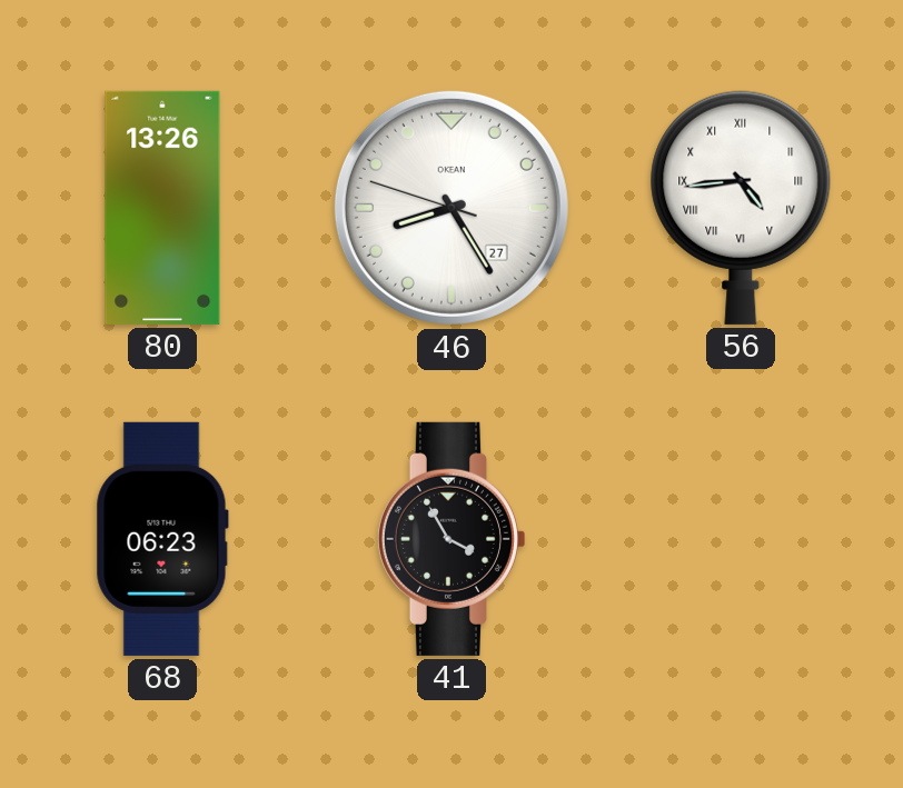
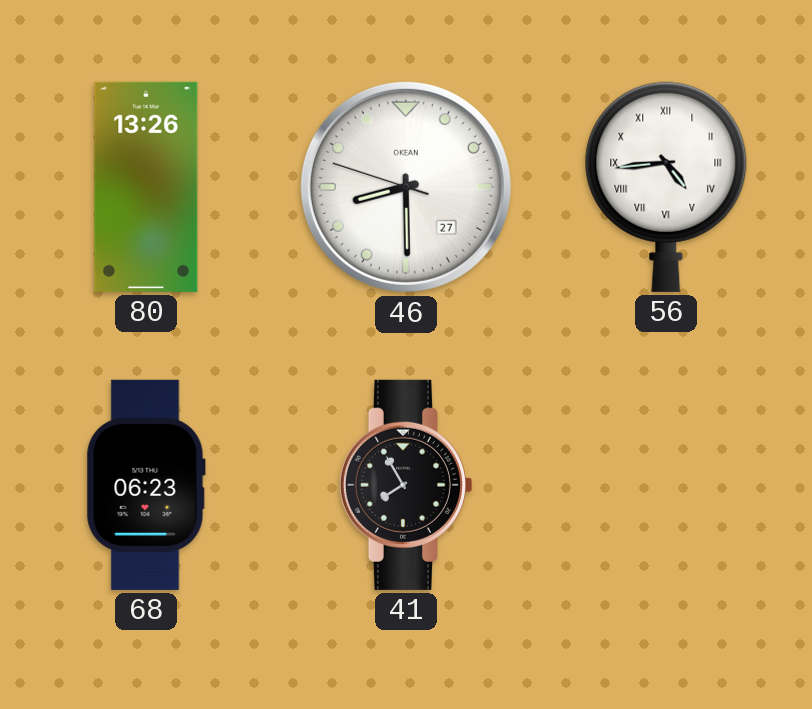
46: 8:24 -> 8:29 (406, 187)
41: 3:55 -> 7:55 (405, 485)
